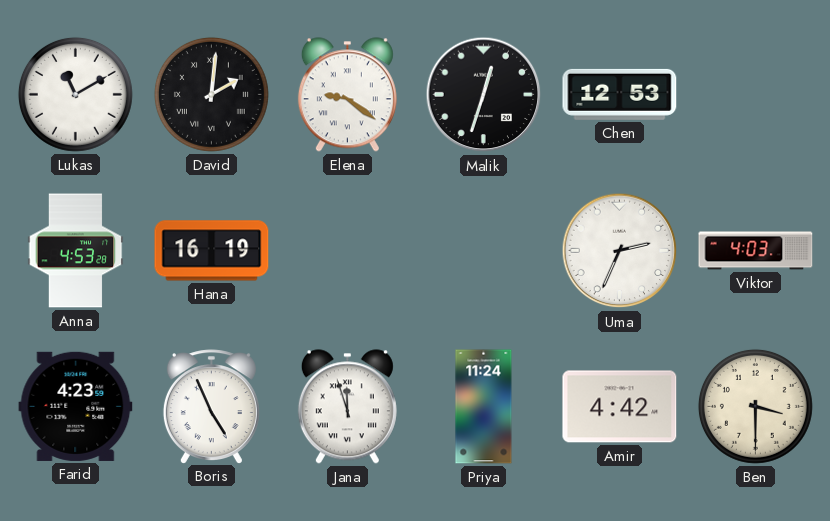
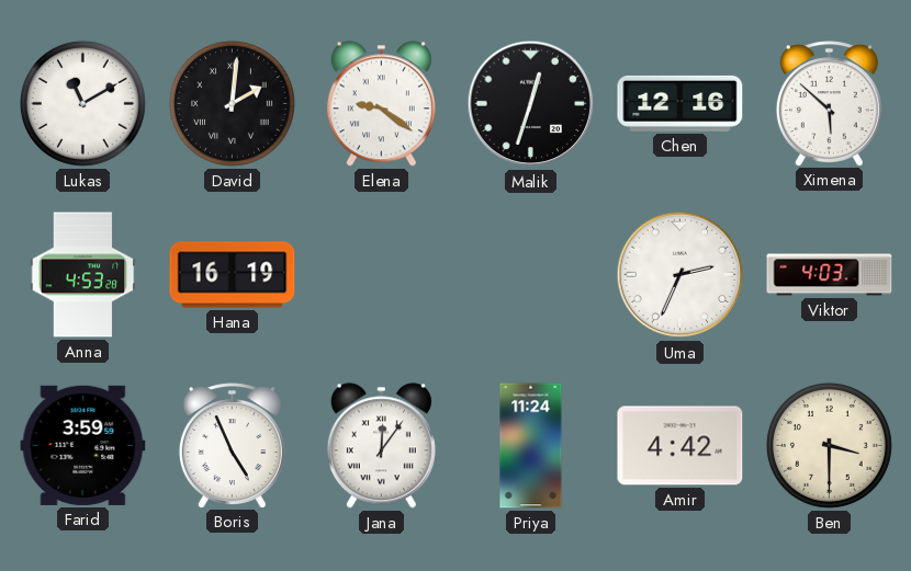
Chen: 12:53 -> 12:16 (681, 103)
Ximena: none -> 5:52 (829, 103)
Farid: 4:23 -> 3:59 (83, 445)
Jana: 11:57 -> 12:06 (381, 446)
